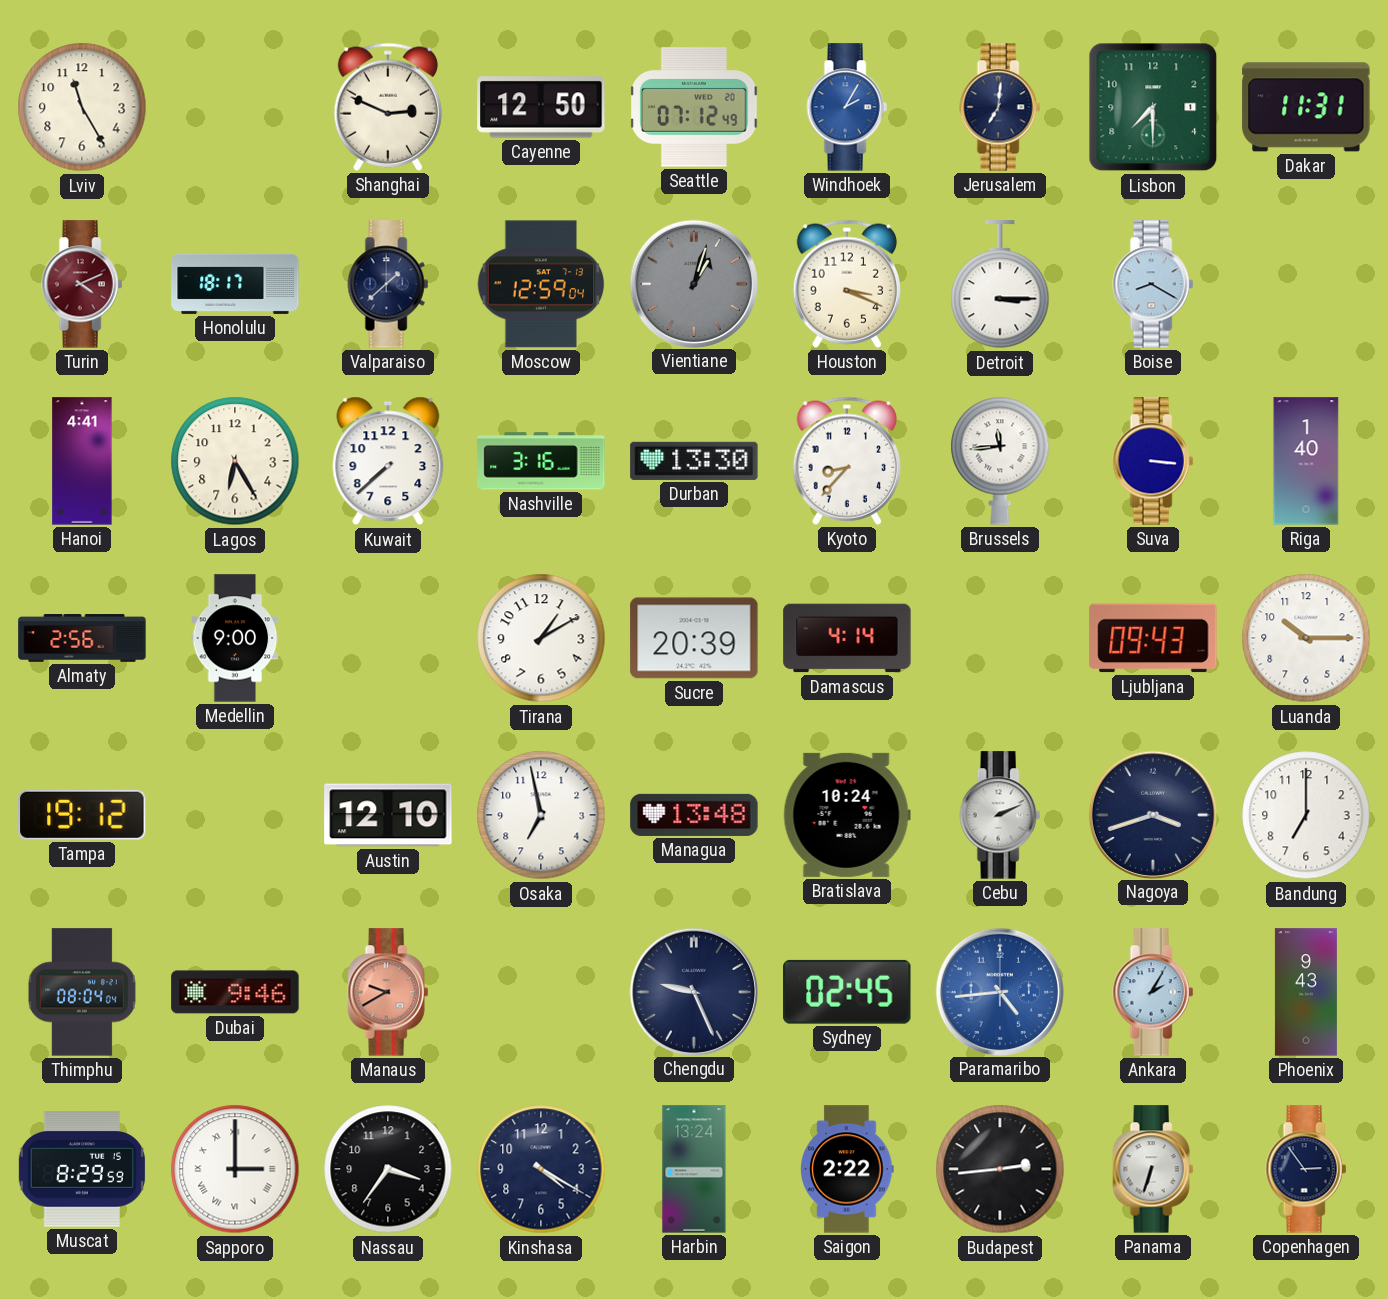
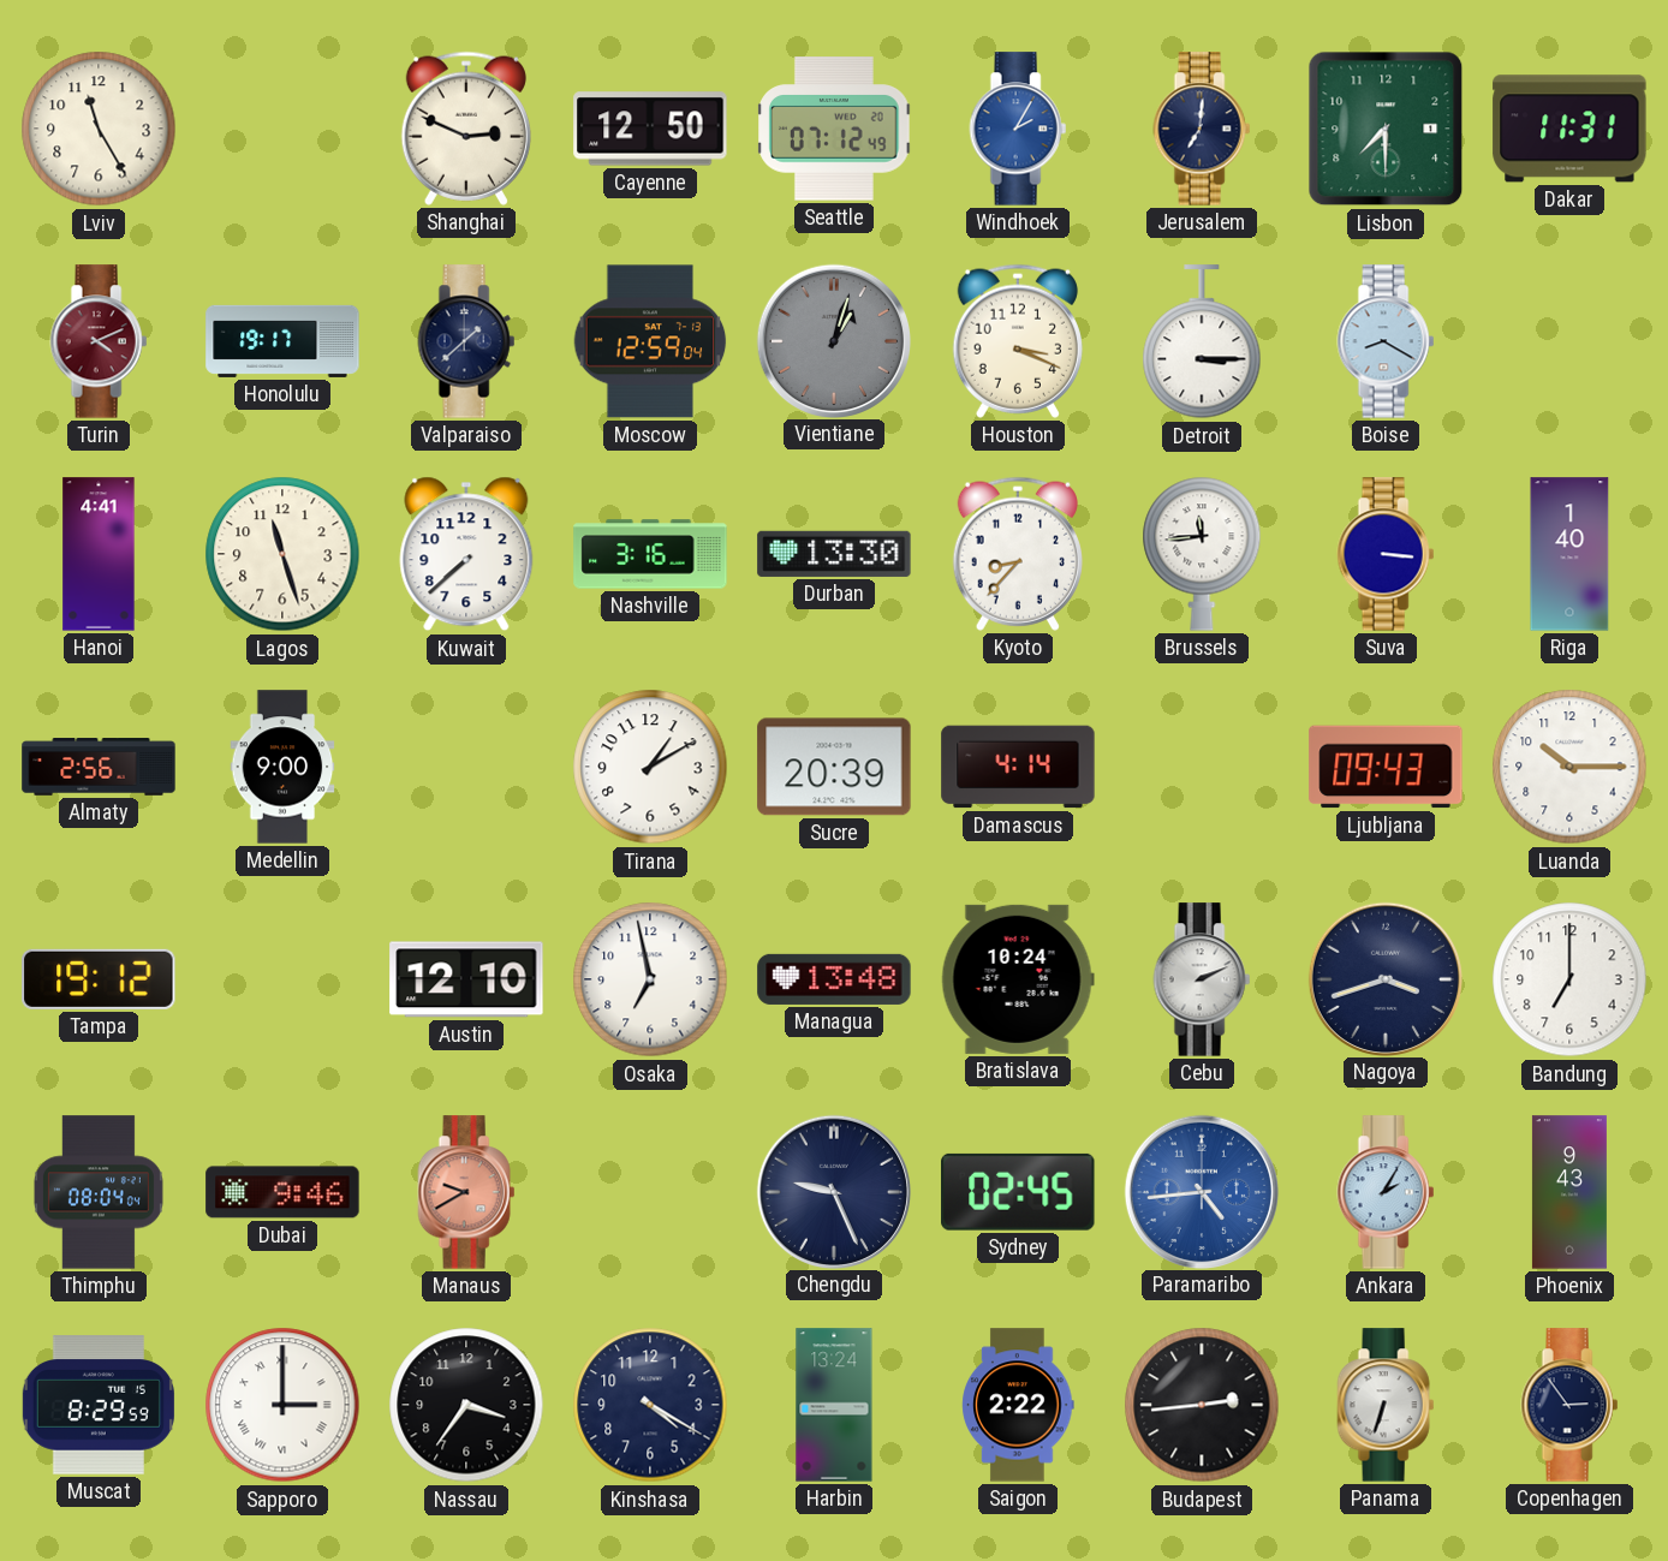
Honolulu: 18:17 -> 19:17 (282, 341)
Lagos: 6:25 -> 11:27 (282, 554)
